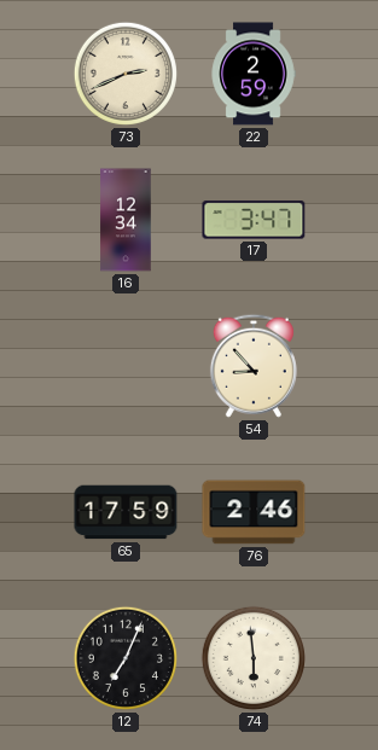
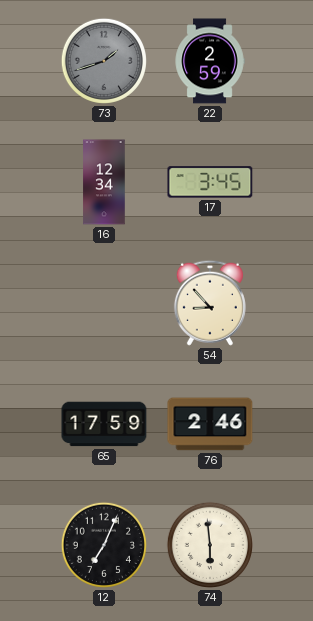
73: 2:41 -> 1:42 (104, 61)
73 dial: cream -> grey (104, 61)
17: 3:47 -> 3:45 (210, 182)
